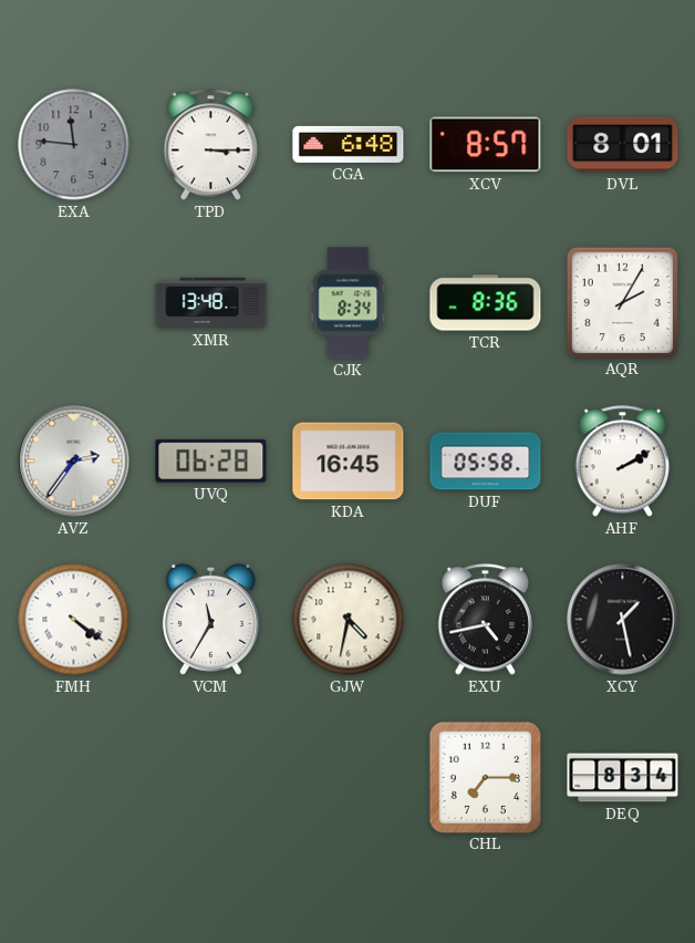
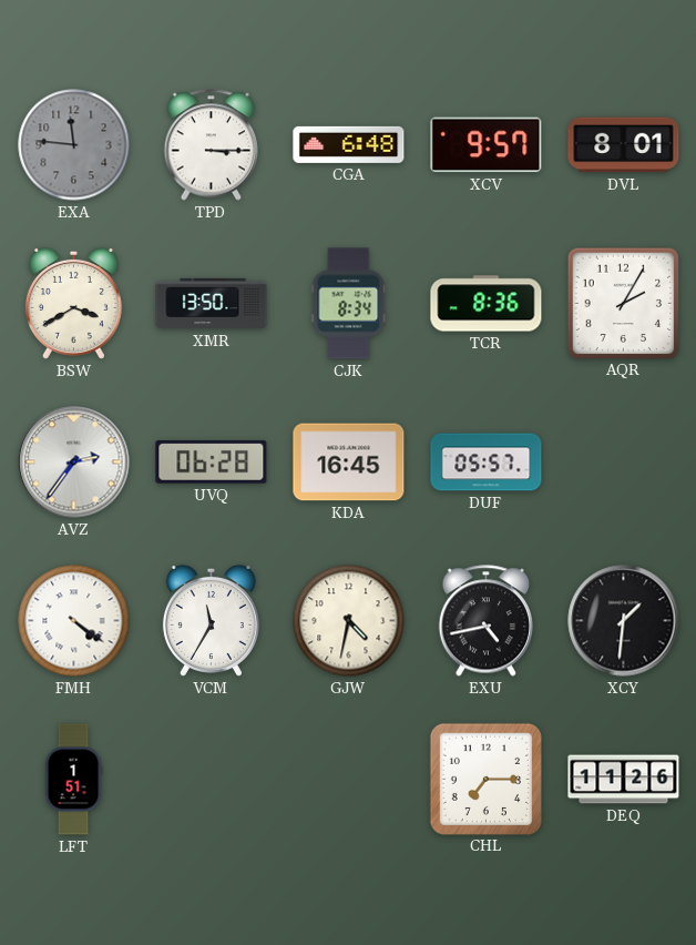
XCV: 8:57 -> 9:57 (487, 145)
BSW: none -> 3:40 (73, 303)
XMR: 13:48 -> 13:50 (212, 304)
DUF: 05:58 -> 05:57 (487, 463)
AHF: 2:10 -> none (622, 462)
XCY: 1:28 -> 1:31 (624, 621)
LFT: none -> 1:51 (73, 780)
DEQ: 8:34 -> 11:26 (624, 780)
